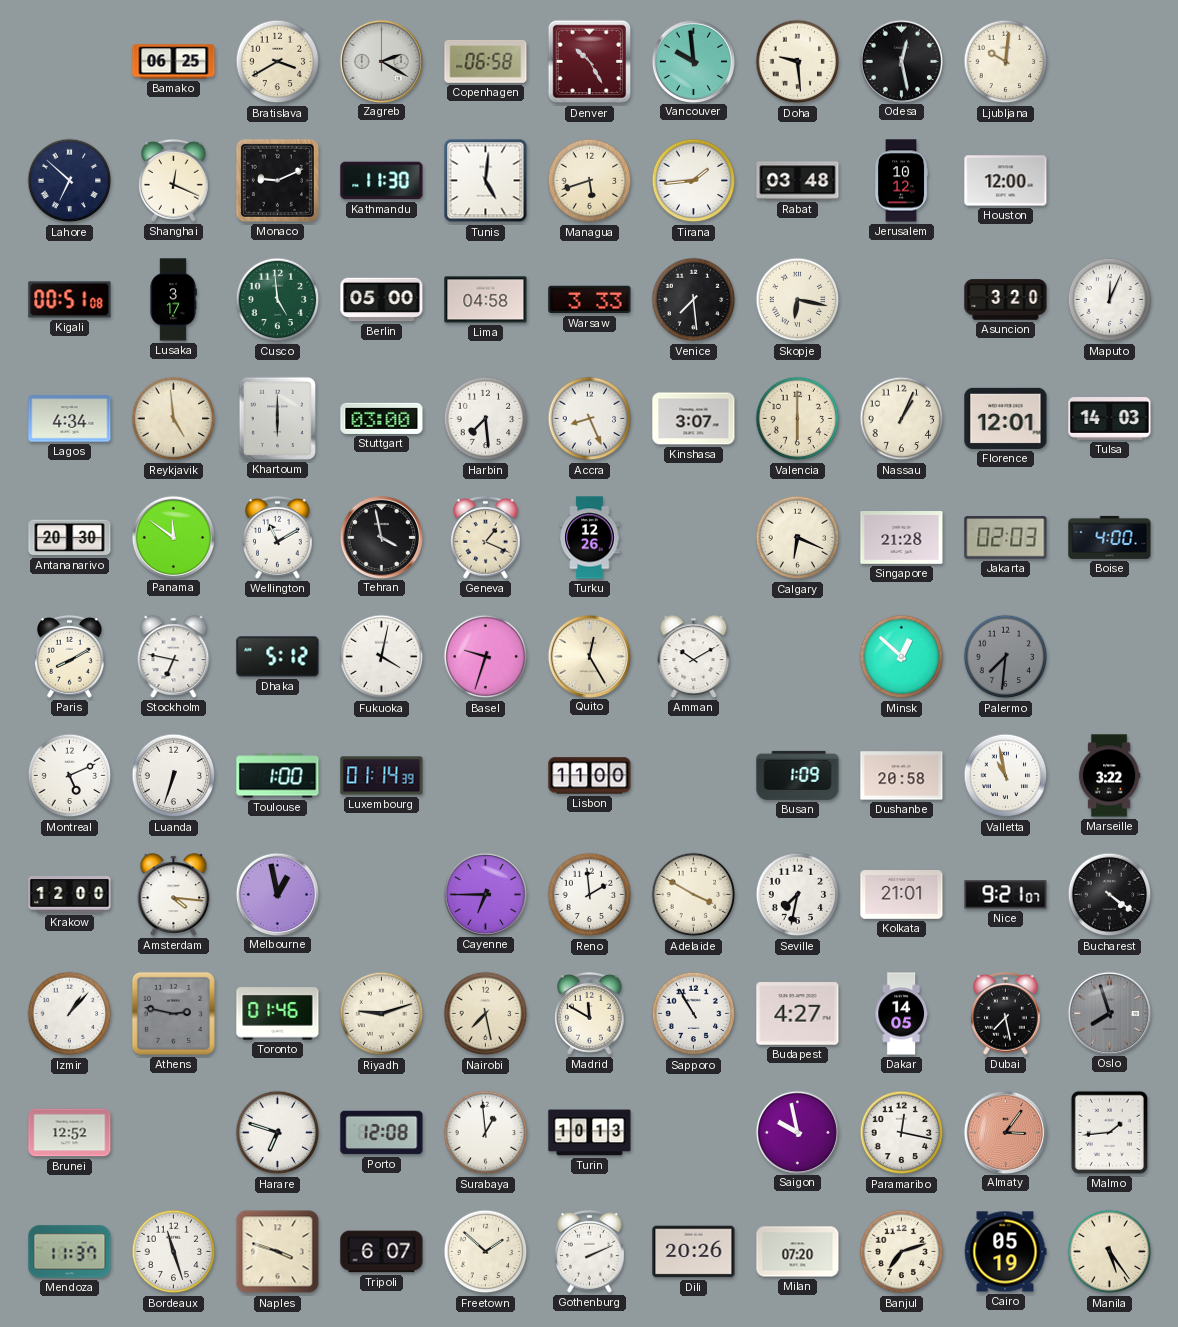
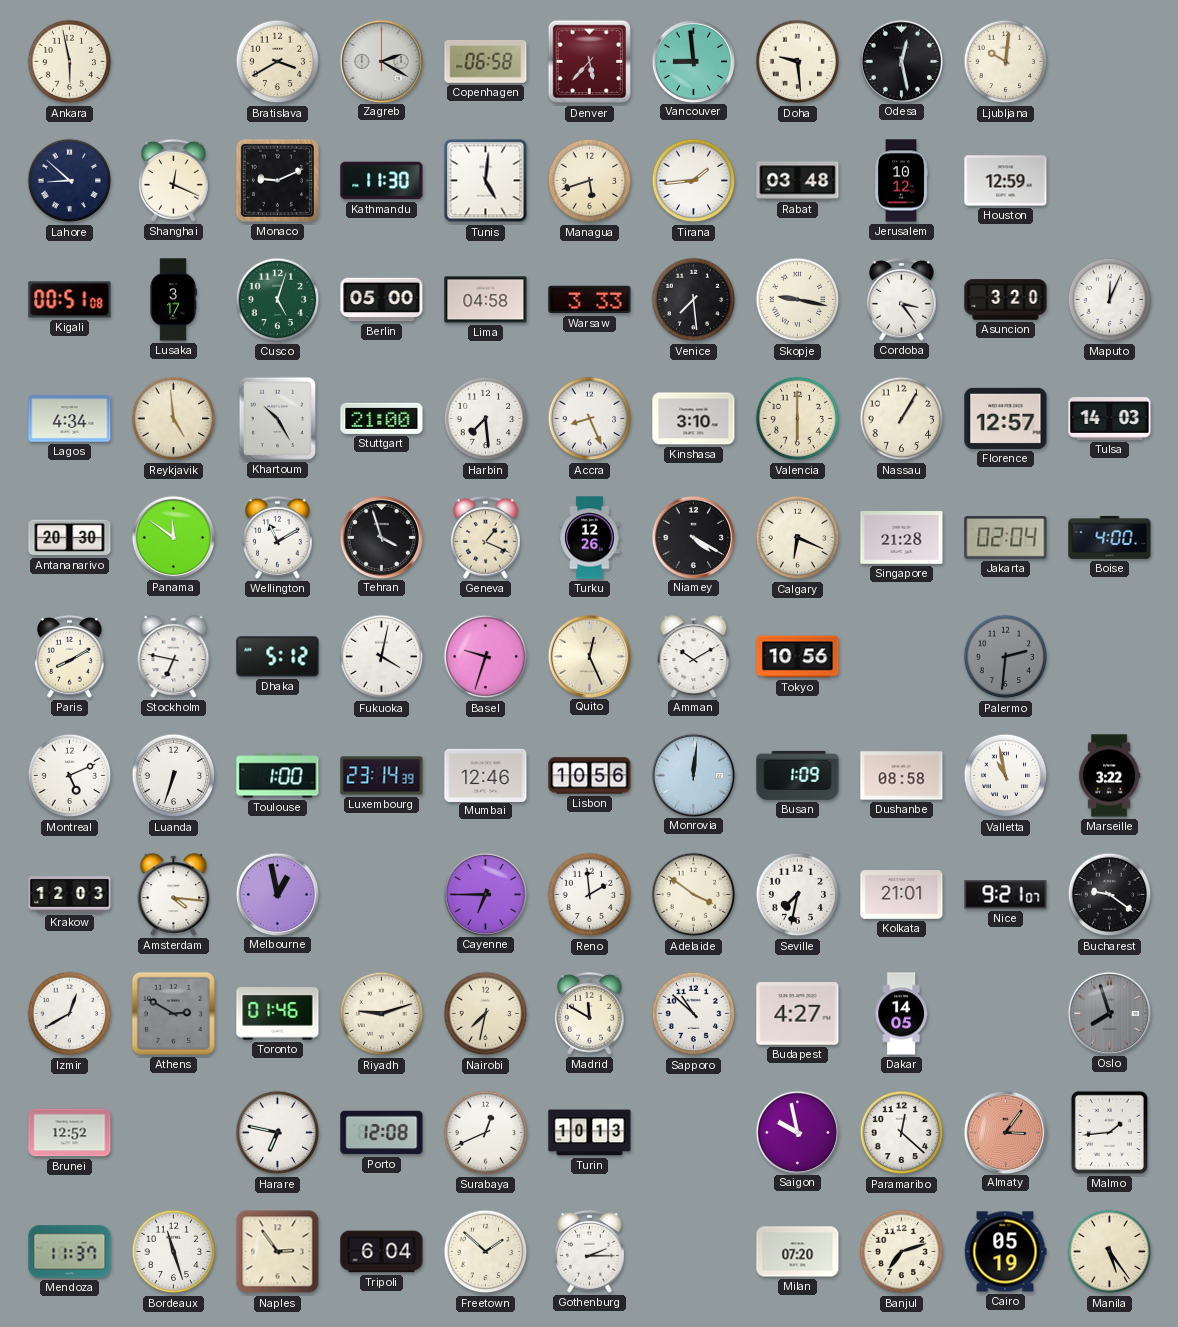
Ankara: none -> 5:58 (70, 62)
Bamako: 06:25 -> none (174, 62)
Denver: 10:25 -> 5:37 (590, 62)
Vancouver: 9:59 -> 8:59 (693, 61)
Lahore: 6:52 -> 8:52 (70, 181)
Houston: 12:00 -> 12:59 (1006, 181)
Cusco: 4:59 -> 5:03 (278, 300)
Skopje: 6:17 -> 9:17 (798, 300)
Cordoba: none -> 3:24 (902, 299)
Khartoum: 6:00 -> 10:25 (277, 418)
Stuttgart: 03:00 -> 21:00 (382, 418)
Kinshasa: 3:07 -> 3:10 (694, 419)
Nassau: 1:04 -> 1:05 (902, 419)
Florence: 12:01 -> 12:57 (1006, 418)
Tehran: 3:58 -> 3:57 (381, 537)
Niamey: none -> 4:20 (693, 537)
Jakarta: 02:03 -> 02:04 (1006, 538)
Quito: 12:25 -> 12:26 (589, 656)
Tokyo: none -> 10:56 (798, 657)
Minsk: 12:52 -> none (902, 657)
Palermo: 7:31 -> 2:31 (1006, 657)
Luxembourg: 01:14 -> 23:14 (382, 776)
Mumbai: none -> 12:46 (486, 775)
Lisbon: 11:00 -> 10:56 (590, 776)
Monrovia: none -> 12:01 (693, 775)
Dushanbe: 20:58 -> 08:58 (902, 776)
Krakow: 12:00 -> 12:03 (70, 895)
Adelaide: 3:50 -> 3:51 (694, 895)
Bucharest: 4:21 -> 9:21 (1110, 895)
Izmir: 1:07 -> 12:40 (70, 1014)
Athens: 2:47 -> 2:50 (173, 1013)
Nairobi: 7:28 -> 7:32 (486, 1014)
Sapporo: 10:55 -> 10:52 (694, 1014)
Dubai: 7:28 -> none (1006, 1013)
Harare: 6:48 -> 6:47 (278, 1133)
Surabaya: 12:59 -> 12:41 (486, 1133)
Paramaribo: 12:17 -> 12:22 (902, 1133)
Naples: 3:48 -> 2:54 (278, 1252)
Tripoli: 6:07 -> 6:04 (382, 1252)
Gothenburg: 2:11 -> 2:15 (590, 1251)
Dili: 20:26 -> none (694, 1252)
